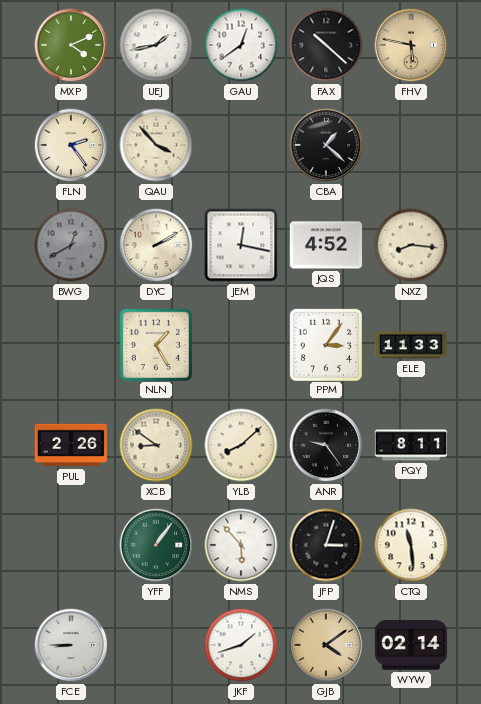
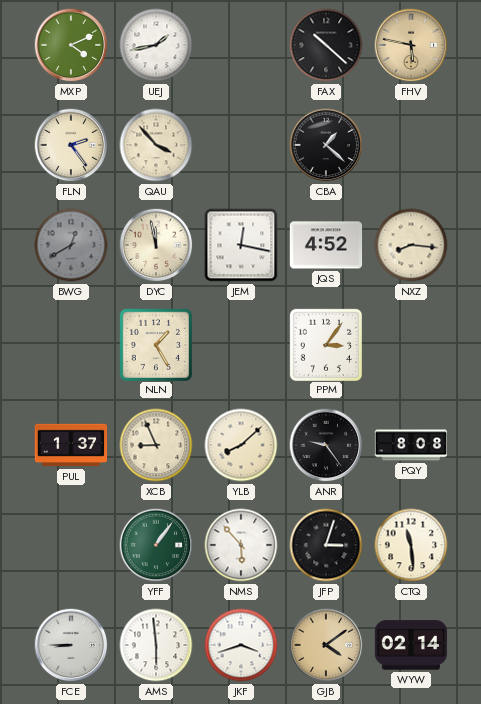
GAU: 12:39 -> none (241, 45)
DYC: 2:10 -> 11:58 (156, 245)
ELE: 11:33 -> none (411, 345)
PUL: 2:26 -> 1:37 (71, 445)
XCB: 8:51 -> 8:56 (156, 445)
PQY: 8:11 -> 8:08 (411, 445)
AMS: none -> 5:59 (156, 645)
JKF: 1:42 -> 3:42 (241, 645)
